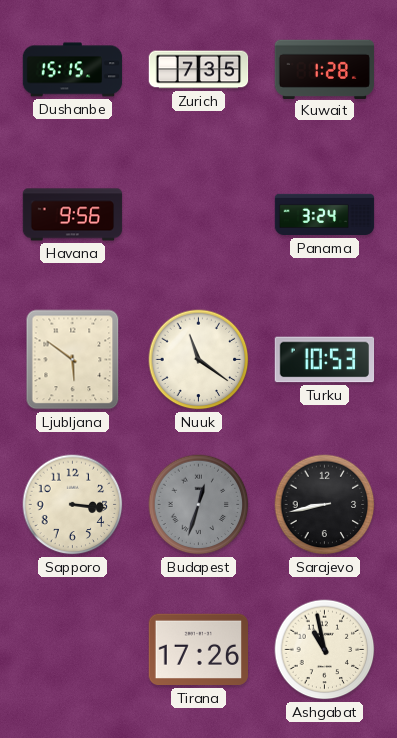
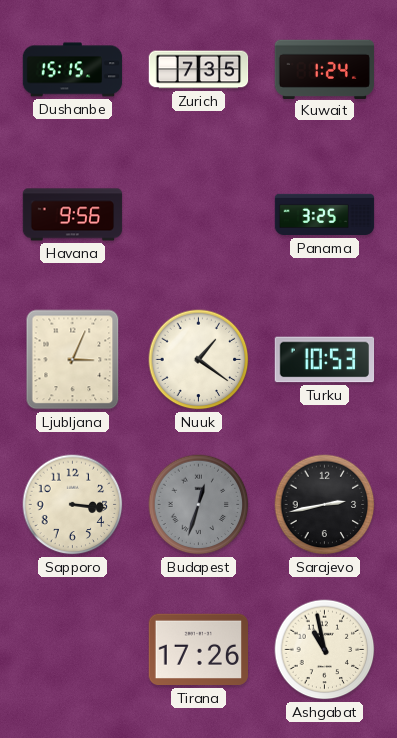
Kuwait: 1:28 -> 1:24 (325, 69)
Panama: 3:24 -> 3:25 (325, 215)
Ljubljana: 5:51 -> 3:04 (73, 360)
Nuuk: 11:21 -> 1:21 (199, 360)
Sarajevo: 8:43 -> 2:43 (325, 505)
